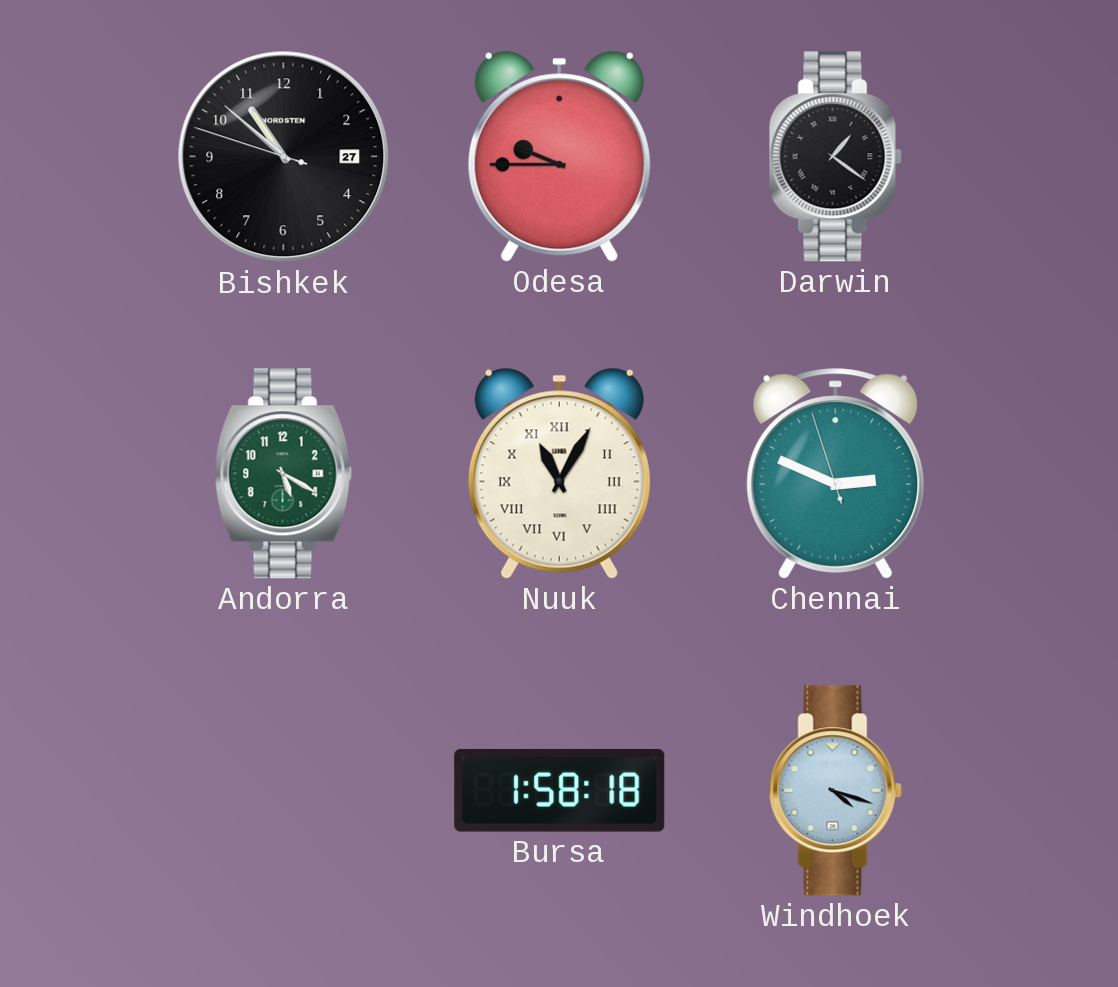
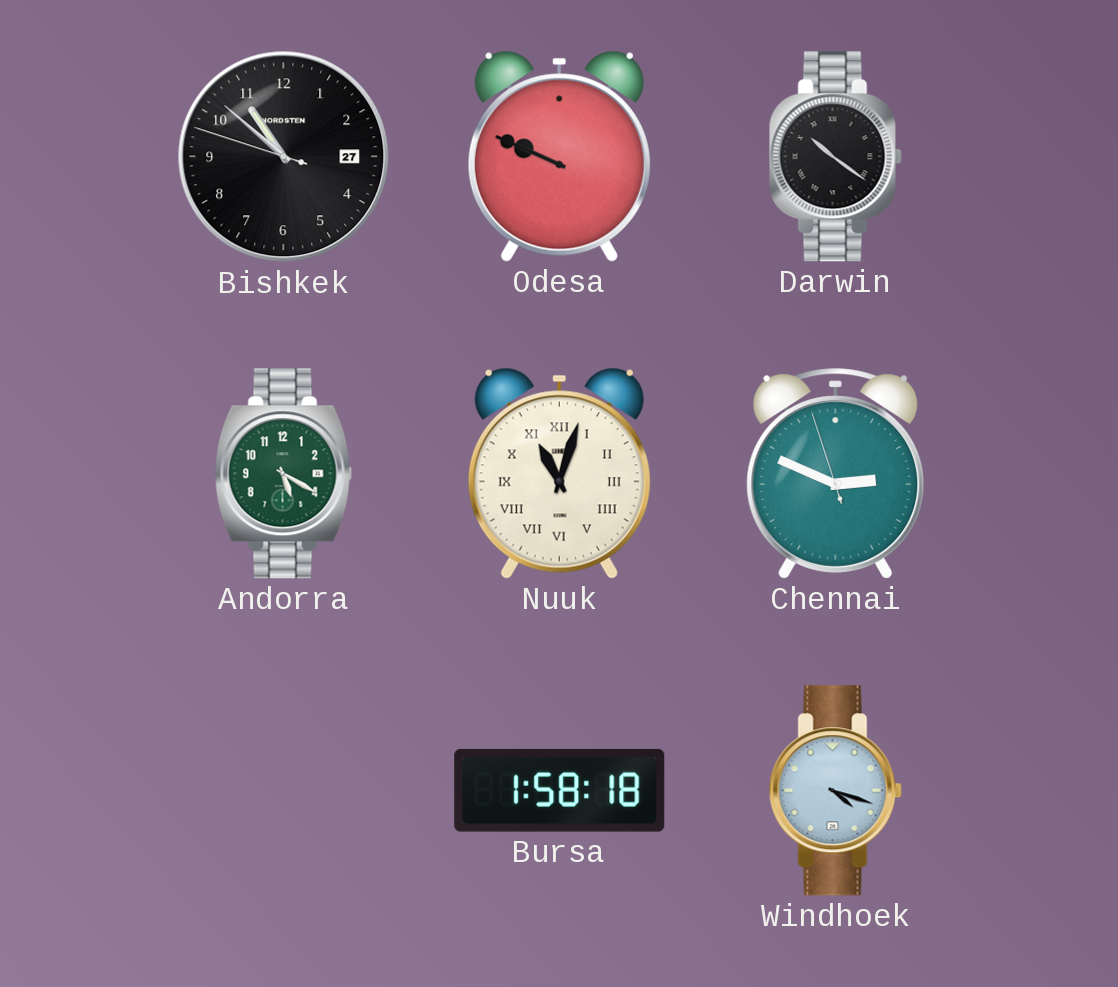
Odesa: 9:45 -> 9:49 (559, 156)
Darwin: 1:21 -> 10:21 (835, 157)
Nuuk: 11:05 -> 11:03 (559, 473)
